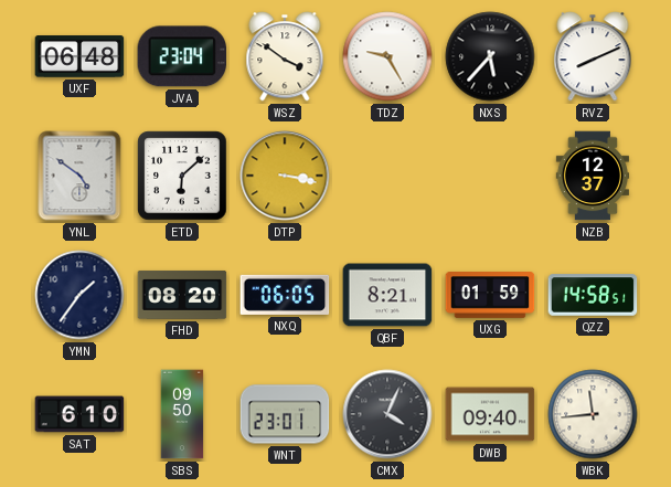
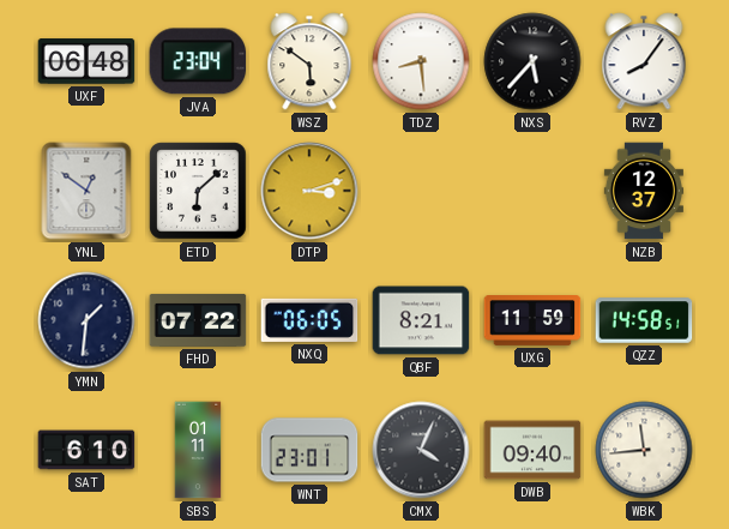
WSZ: 3:51 -> 5:51 (309, 61)
TDZ: 9:25 -> 8:29 (421, 61)
RVZ: 8:11 -> 8:06 (644, 61)
YNL: 4:51 -> 12:51 (86, 191)
DTP: 3:17 -> 3:12 (309, 191)
YMN: 1:36 -> 1:31 (86, 320)
FHD: 08:20 -> 07:22 (198, 320)
UXG: 01:59 -> 11:59 (532, 321)
SBS: 09:50 -> 01:11 (198, 450)
